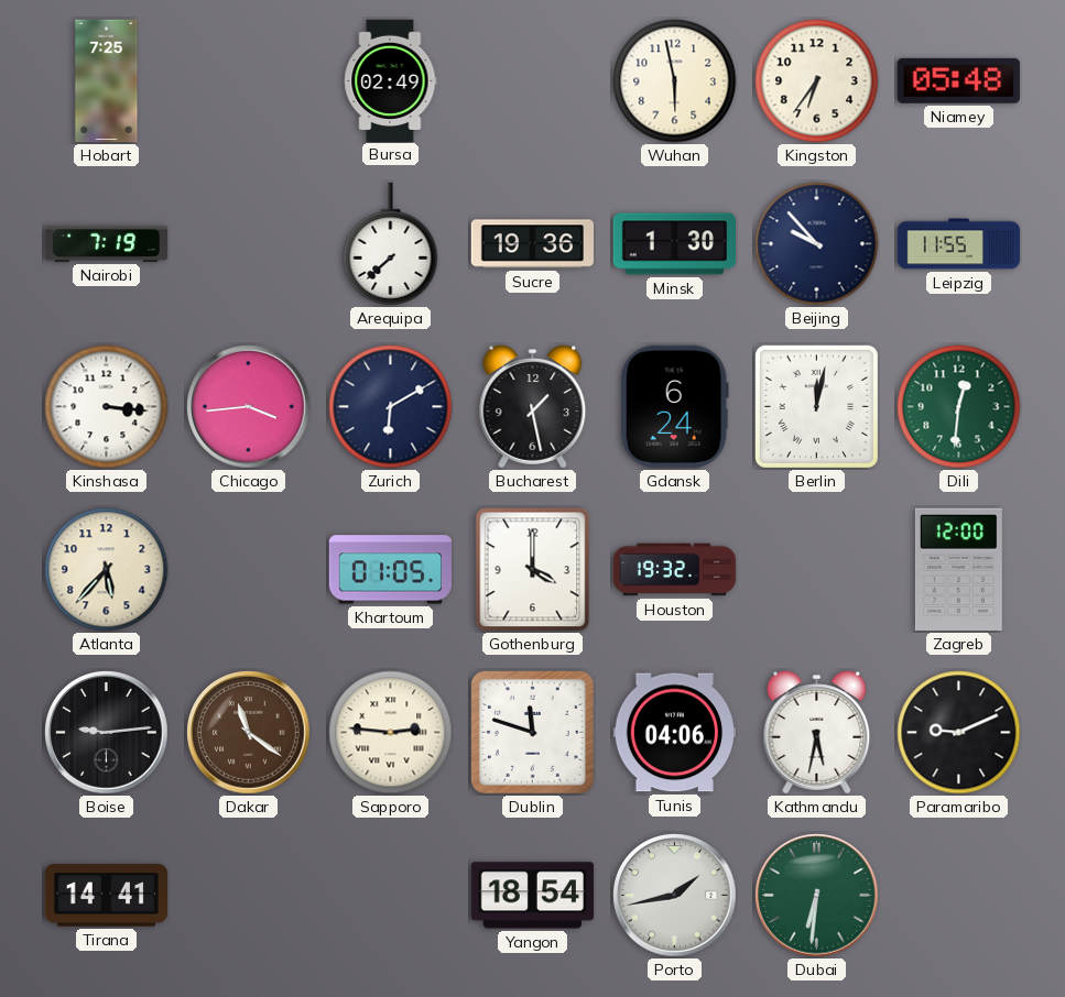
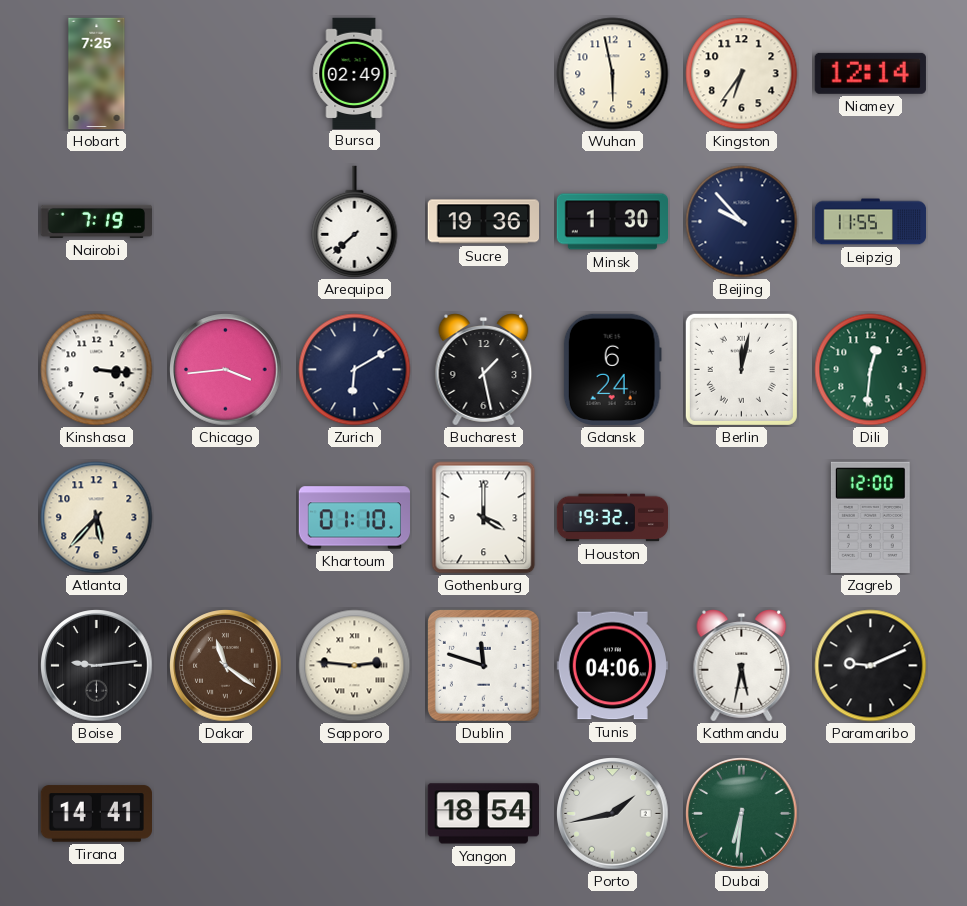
Niamey: 05:48 -> 12:14 (870, 73)
Khartoum: 01:05 -> 01:10 (354, 518)
